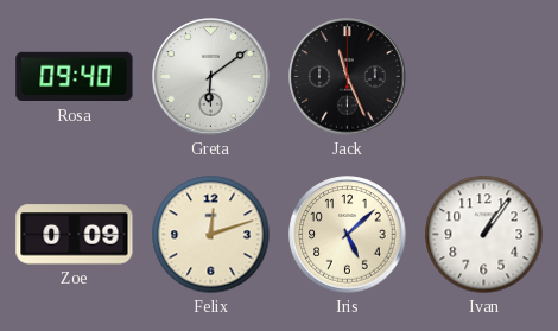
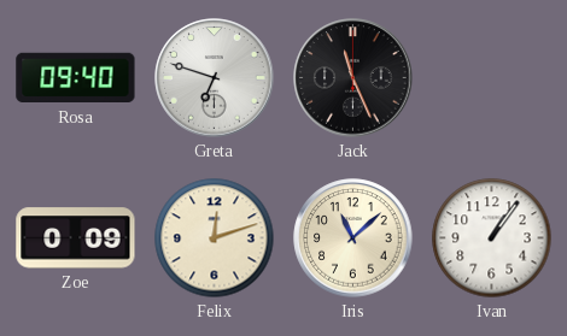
Greta: 6:09 -> 6:48 (215, 78)
Iris: 5:08 -> 11:08 (353, 238)
